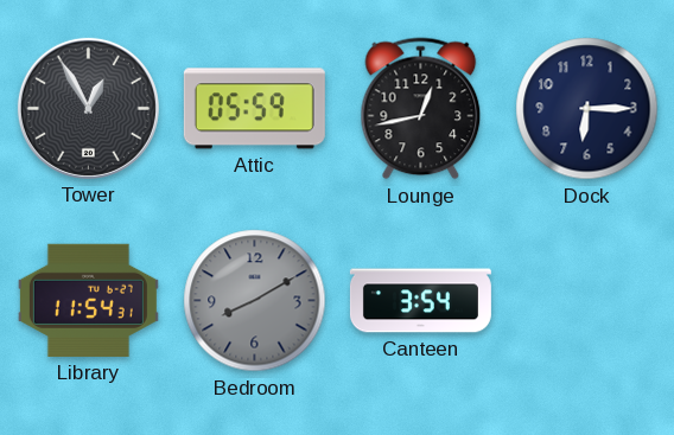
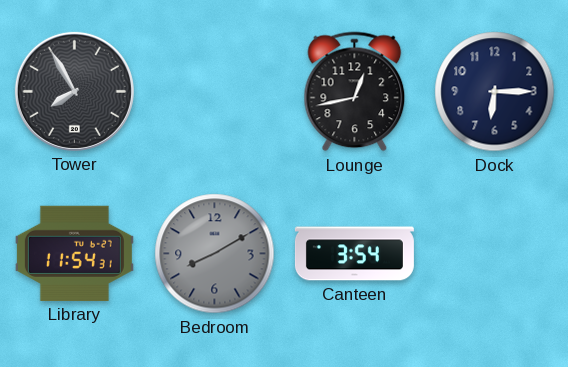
Tower: 12:55 -> 7:55 (74, 91)
Attic: 05:59 -> none (254, 109)
